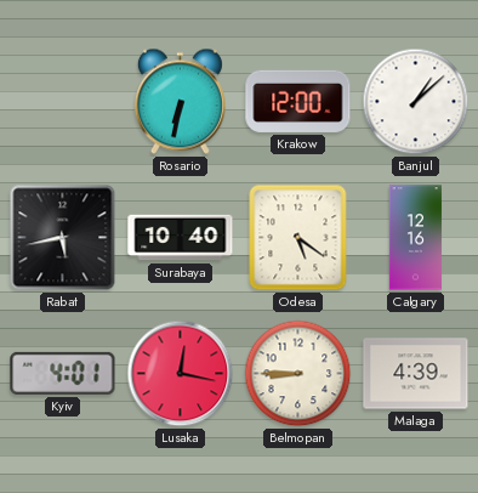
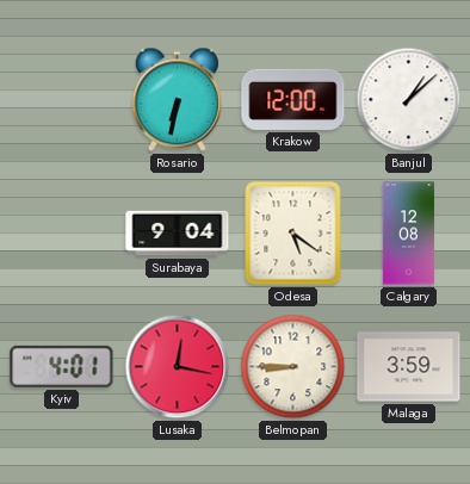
Rabat: 5:43 -> none (63, 238)
Surabaya: 10:40 -> 9:04 (178, 234)
Calgary: 12:16 -> 12:08 (408, 234)
Malaga: 4:39 -> 3:59 (409, 367)
